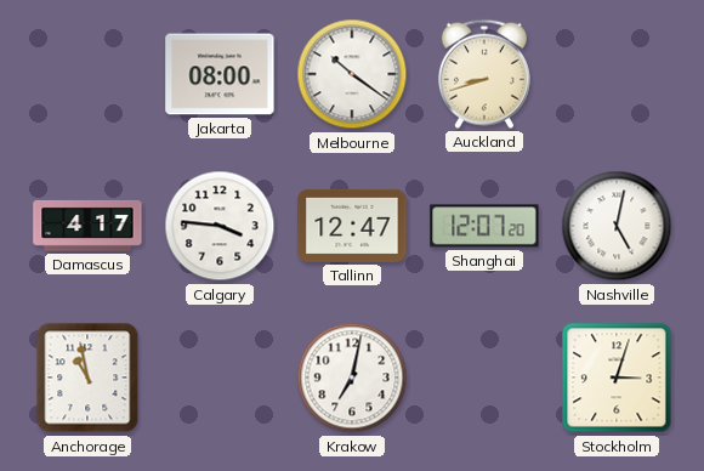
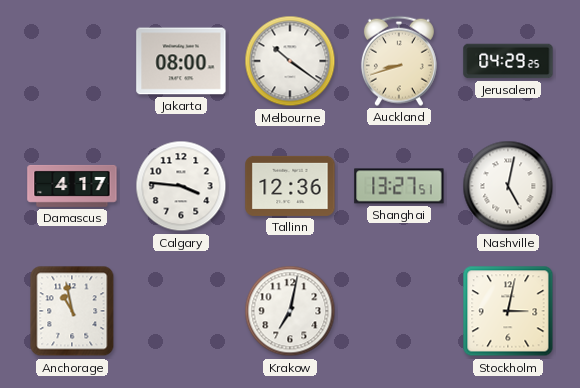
Jerusalem: none -> 04:29 (508, 61)
Tallinn: 12:47 -> 12:36 (290, 186)
Shanghai: 12:07 -> 13:27 (399, 186)
Stockholm: 3:03 -> 3:02 (508, 311)
